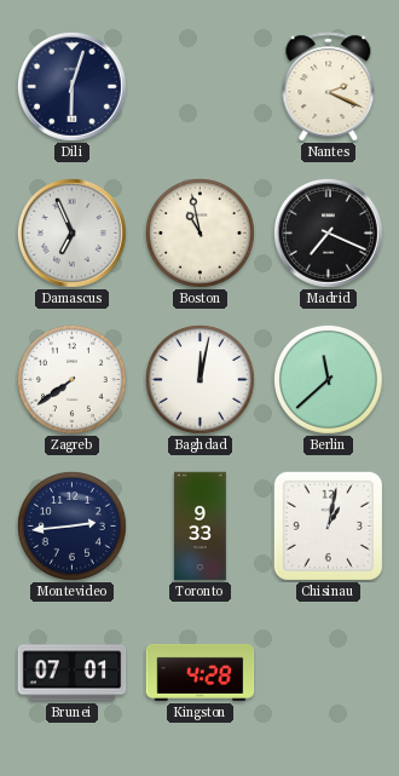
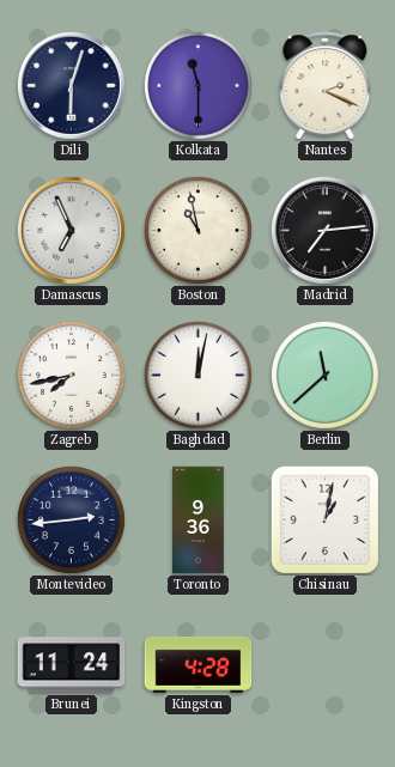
Kolkata: none -> 11:30 (197, 85)
Madrid: 7:19 -> 7:14 (324, 230)
Zagreb: 7:39 -> 7:43 (71, 375)
Toronto: 9:33 -> 9:36 (199, 521)
Brunei: 07:01 -> 11:24 (72, 665)
